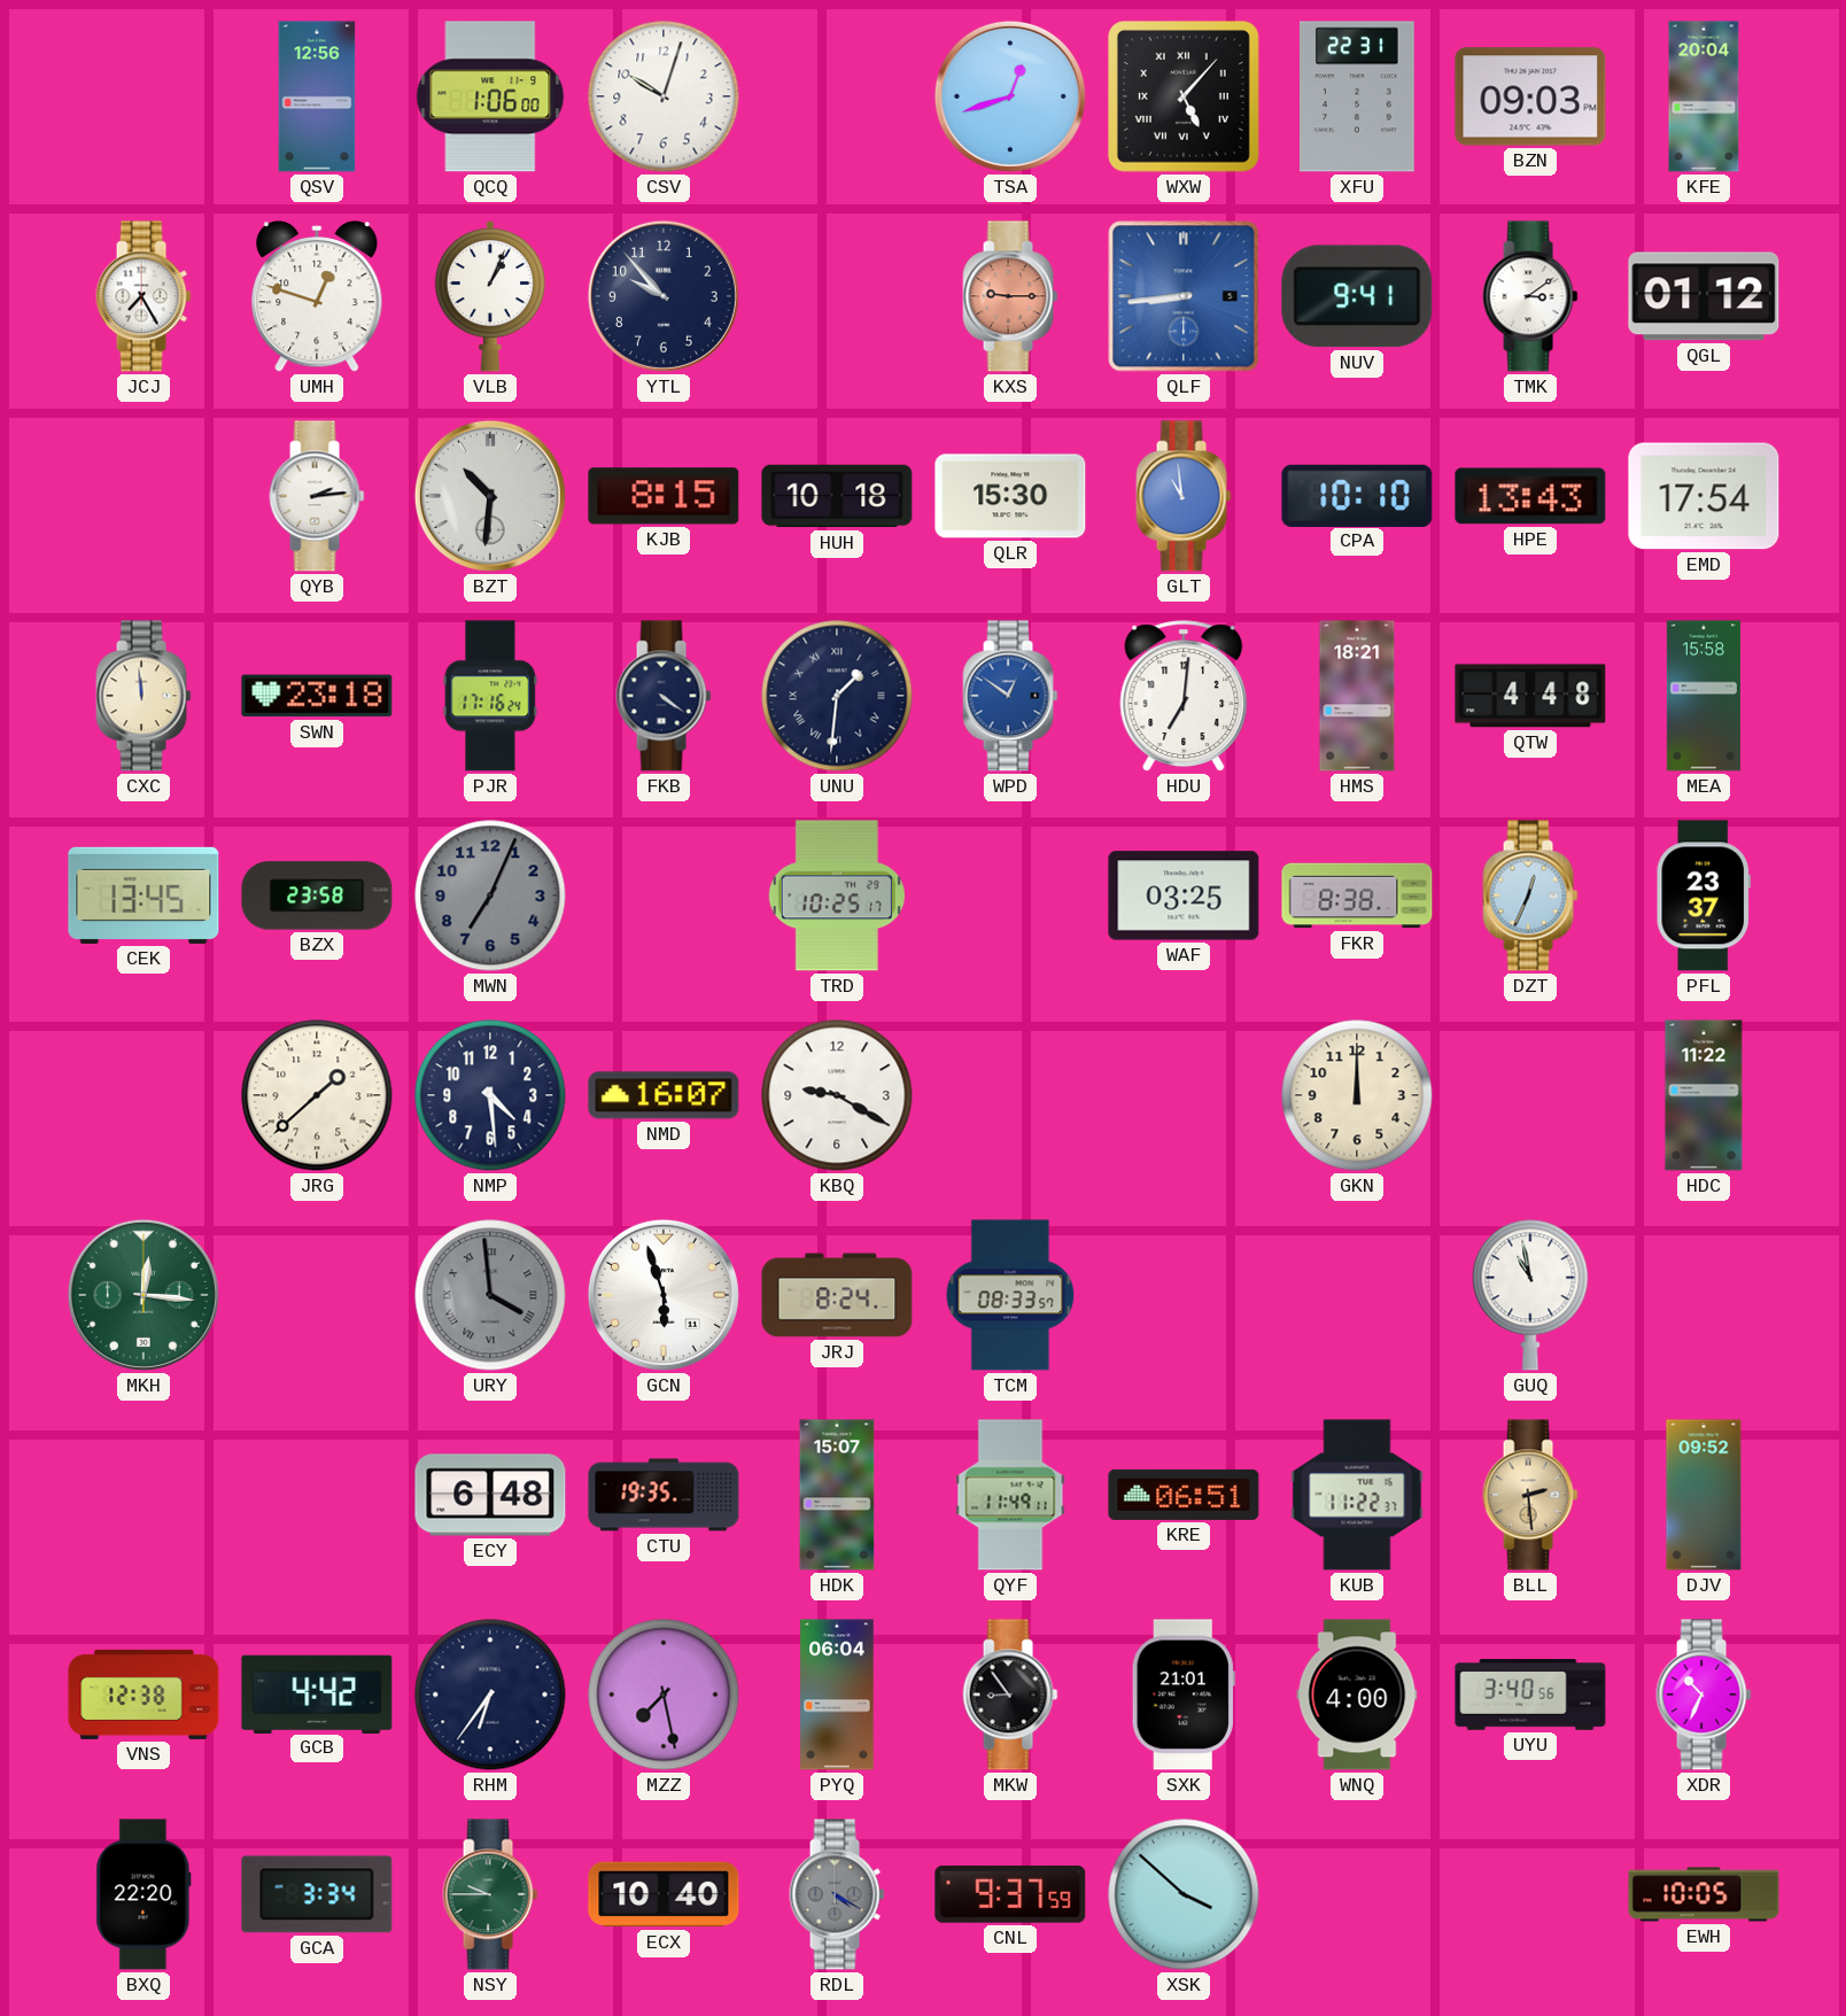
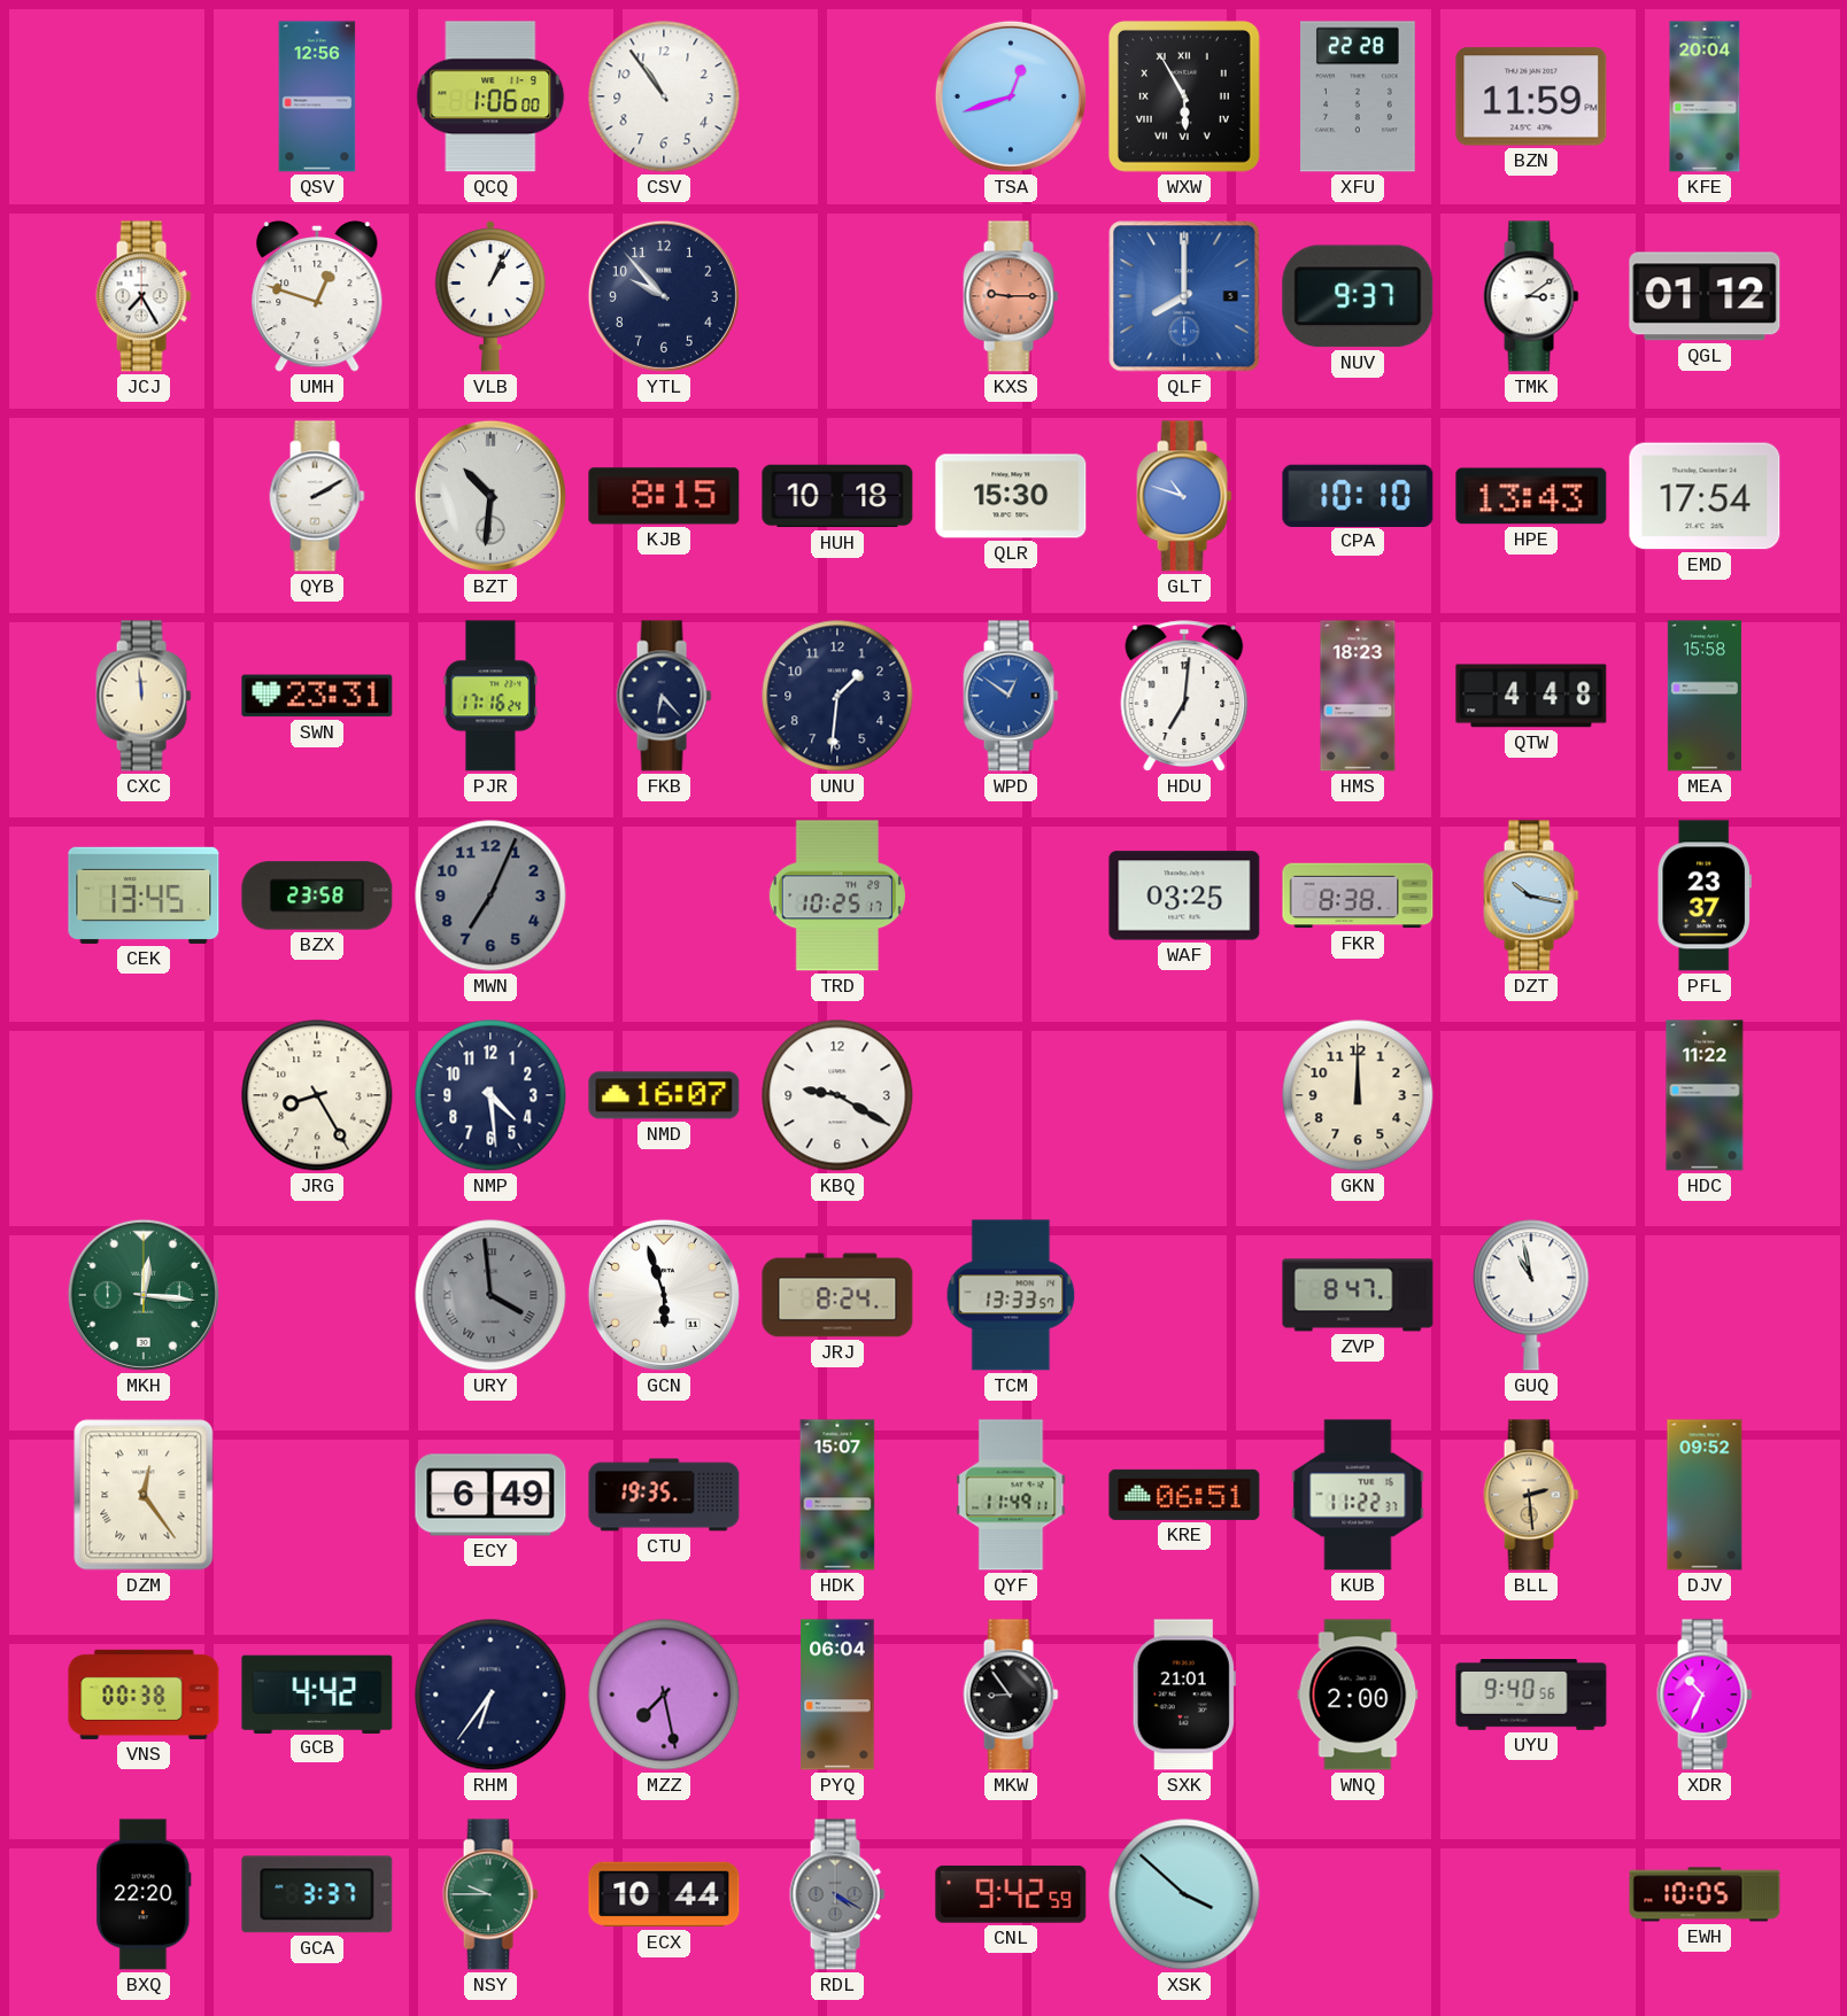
CSV: 10:03 -> 10:54 (664, 96)
WXW: 5:07 -> 5:55 (1184, 96)
XFU: 22:31 -> 22:28 (1358, 96)
BZN: 09:03 -> 11:59 (1531, 96)
QLF: 8:44 -> 8:00 (1184, 296)
NUV: 9:41 -> 9:37 (1358, 296)
QYB: 2:14 -> 2:10 (317, 496)
GLT: 10:59 -> 10:48 (1184, 496)
SWN: 23:18 -> 23:31 (317, 696)
FKB: 4:21 -> 6:23 (664, 696)
UNU numerals: Roman -> Arabic (837, 696)
HMS: 18:21 -> 18:23 (1358, 696)
DZT: 12:34 -> 10:17 (1531, 895)
JRG: 1:38 -> 8:25 (317, 1095)
TCM: 08:33 -> 13:33 (1011, 1295)
ZVP: none -> 8:47 (1358, 1295)
DZM: none -> 12:24 (144, 1495)
ECY: 6:48 -> 6:49 (490, 1495)
VNS: 12:38 -> 00:38 (144, 1695)
WNQ: 4:00 -> 2:00 (1358, 1695)
UYU: 3:40 -> 9:40 (1531, 1695)
GCA: 3:34 -> 3:37 (317, 1894)
ECX: 10:40 -> 10:44 (664, 1894)
CNL: 9:37 -> 9:42 (1011, 1894)
